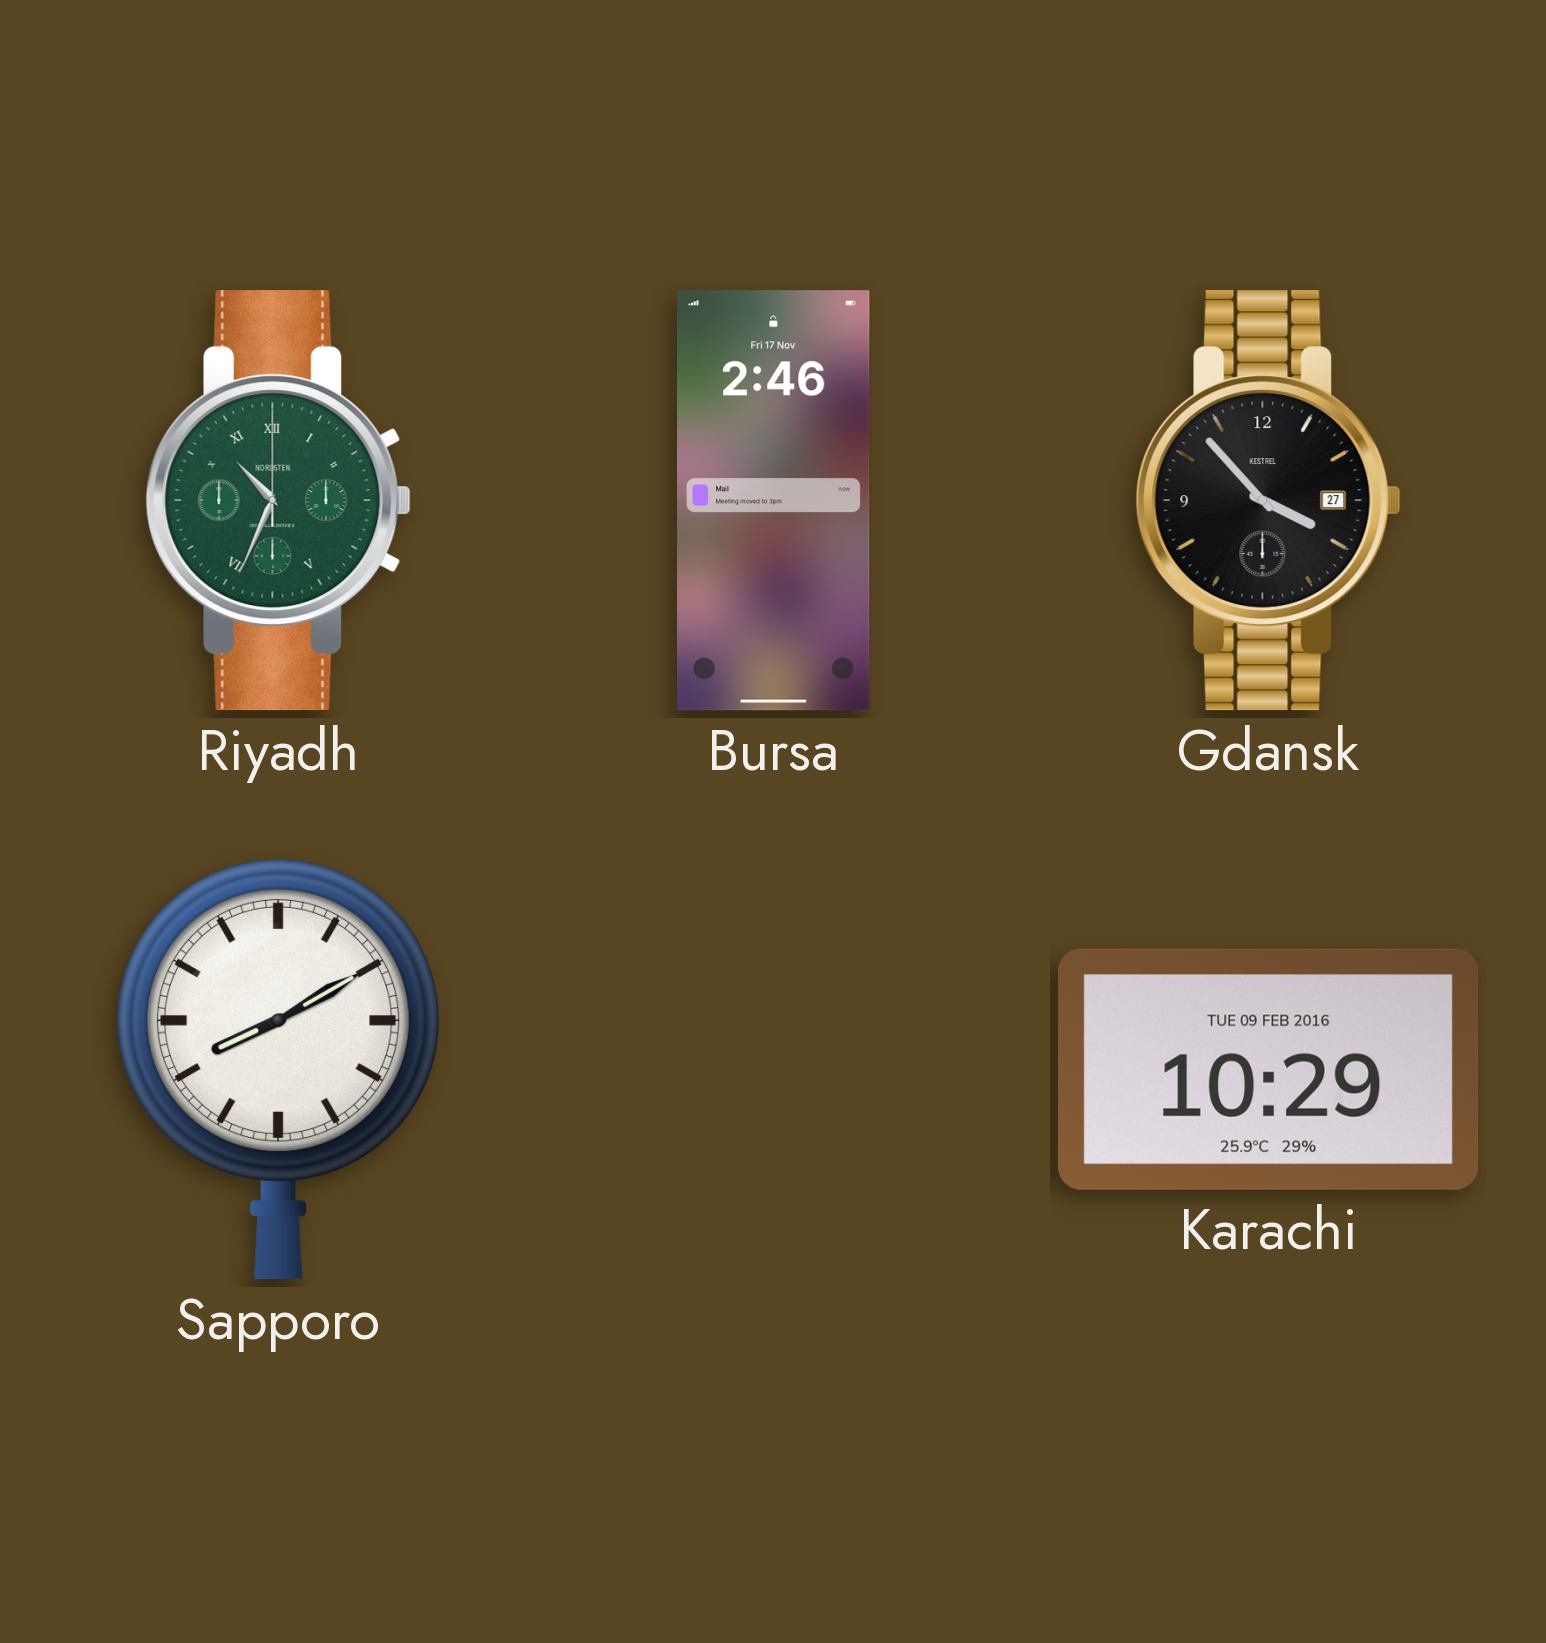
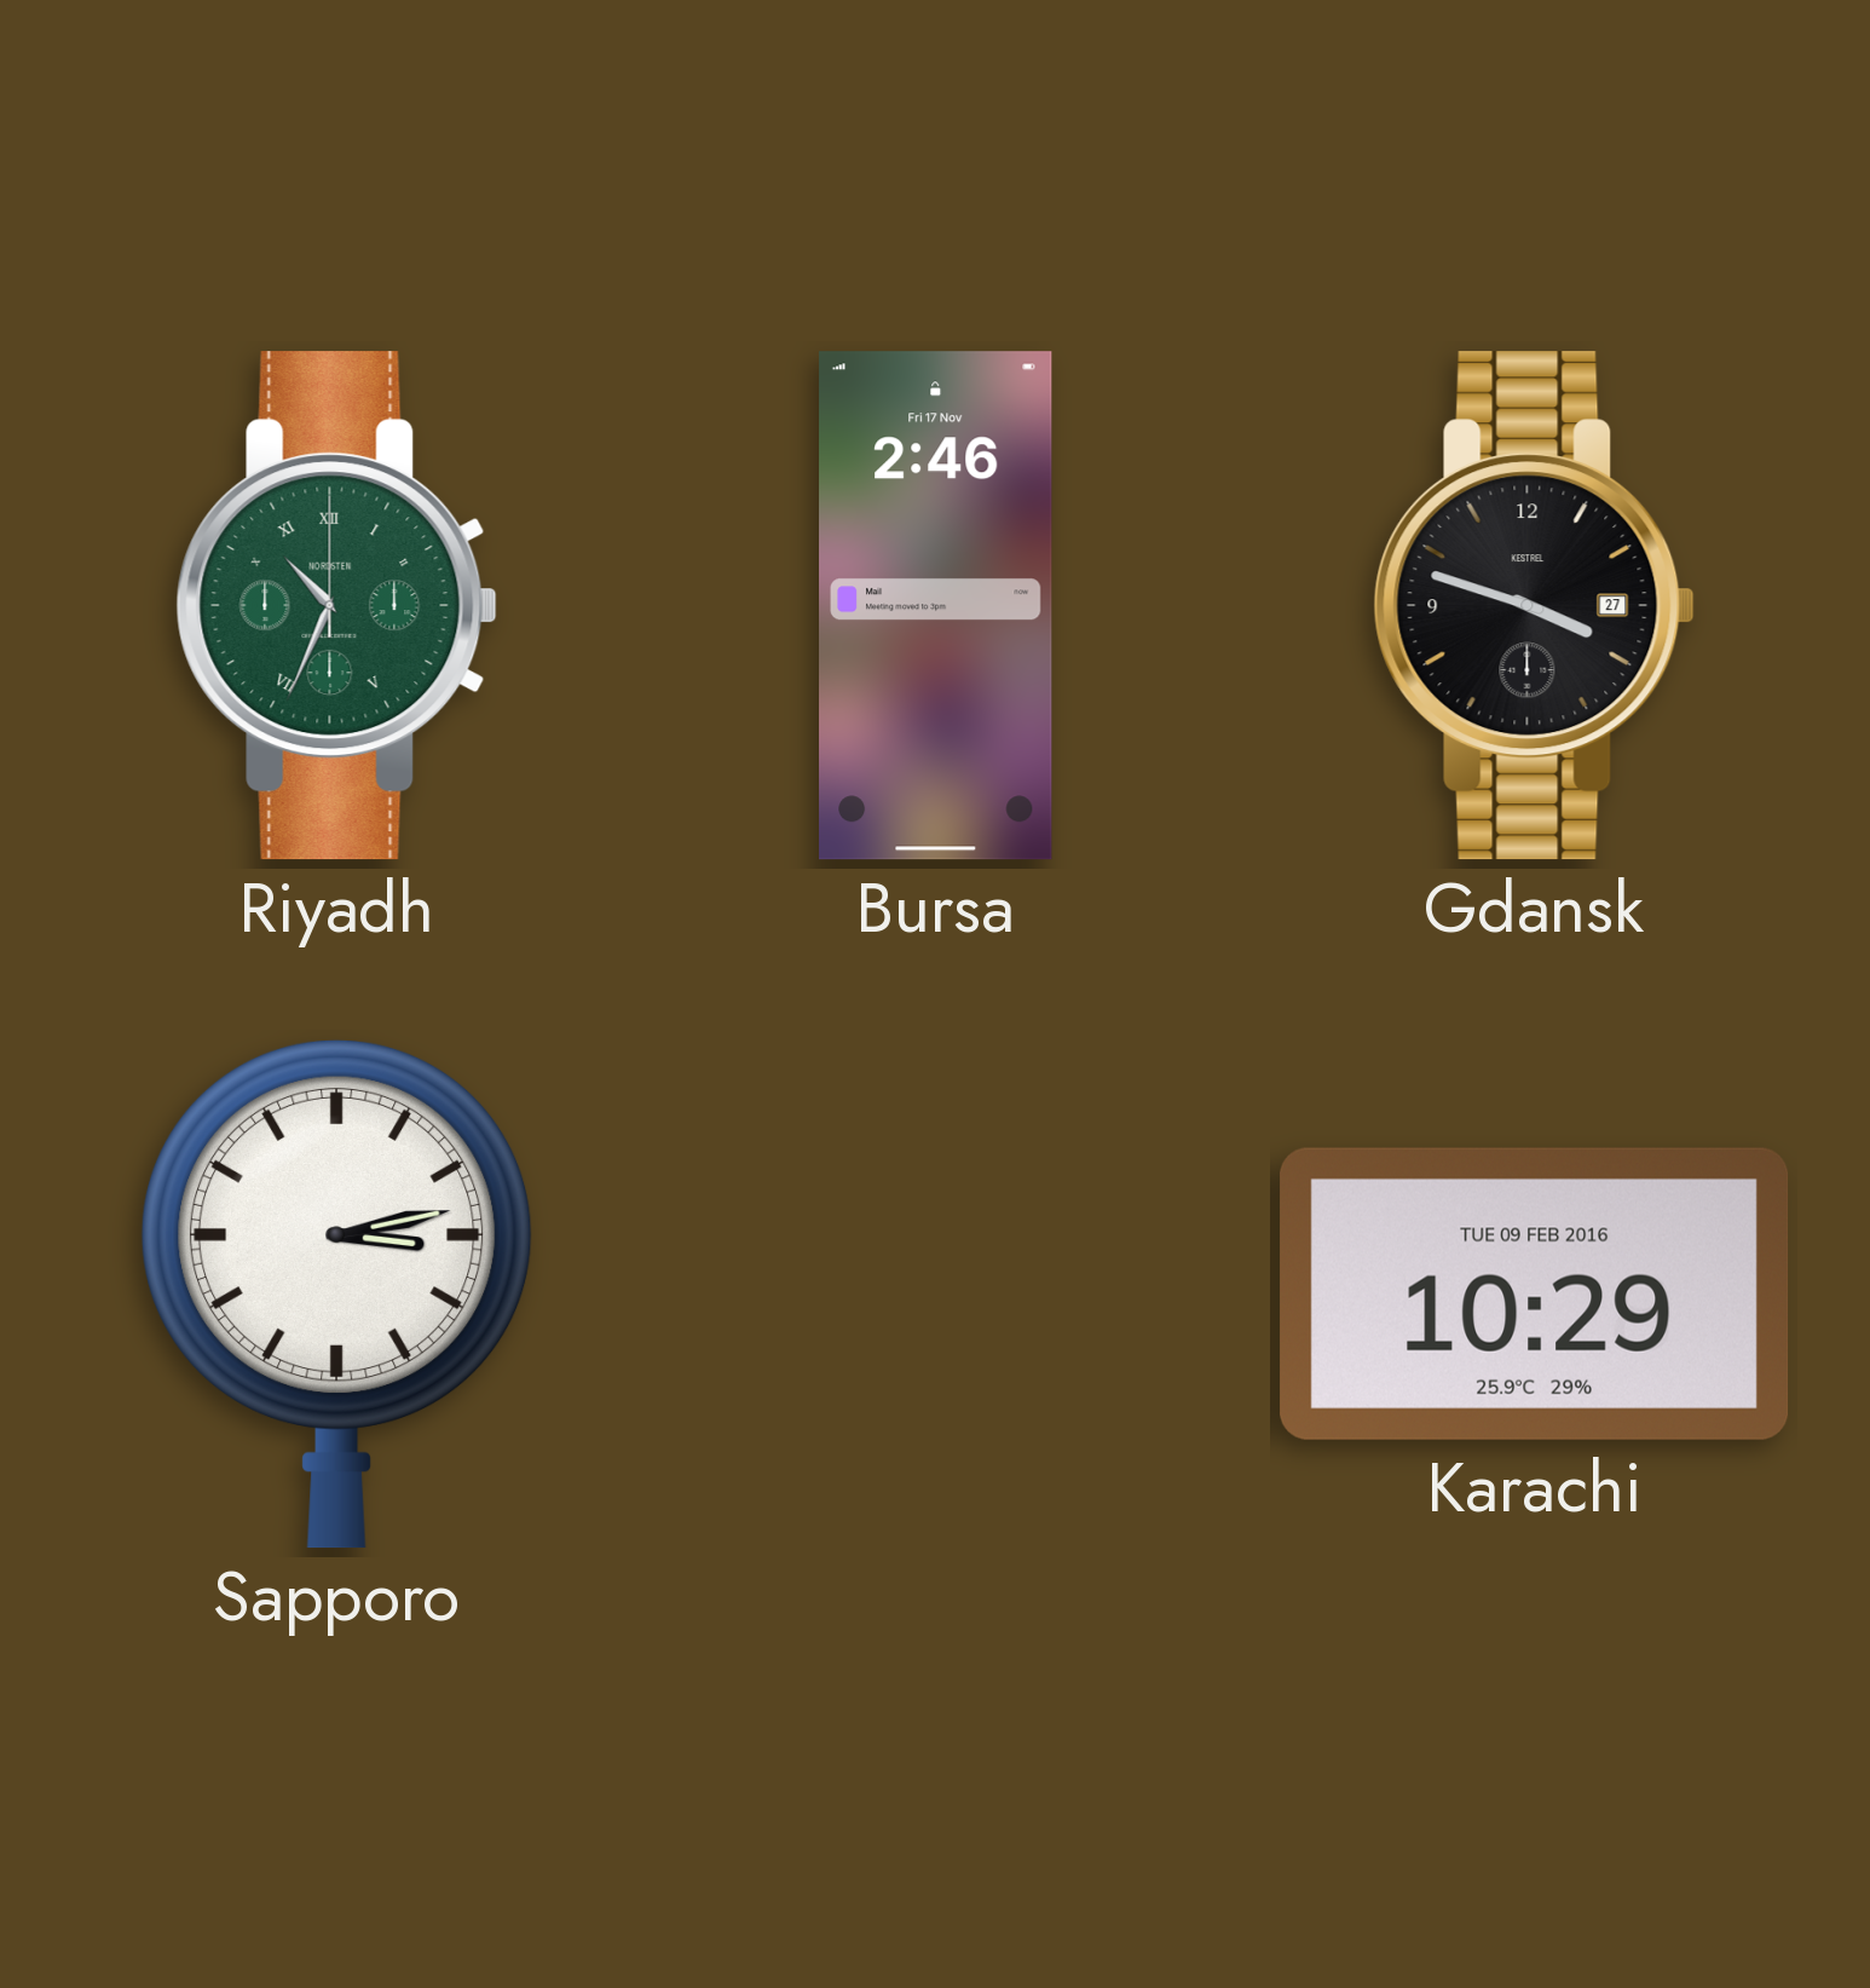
Gdansk: 3:53 -> 3:48 (1534, 606)
Sapporo: 8:10 -> 3:13 (337, 1293)
